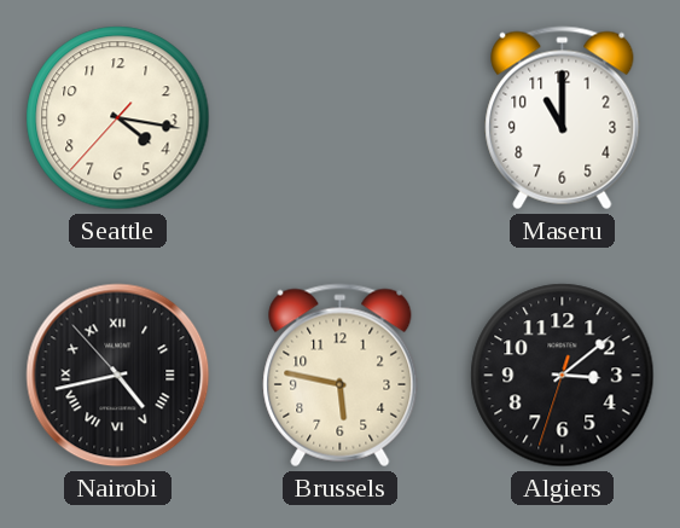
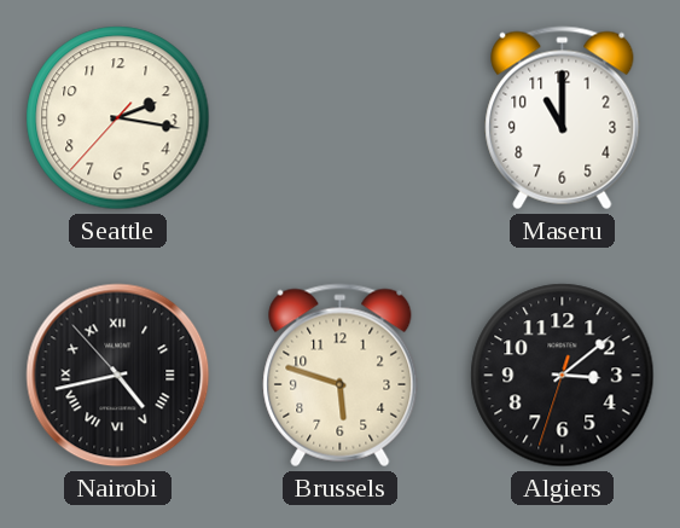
Seattle: 4:16 -> 2:16 (118, 118)
Brussels: 5:47 -> 5:48 (341, 376)
